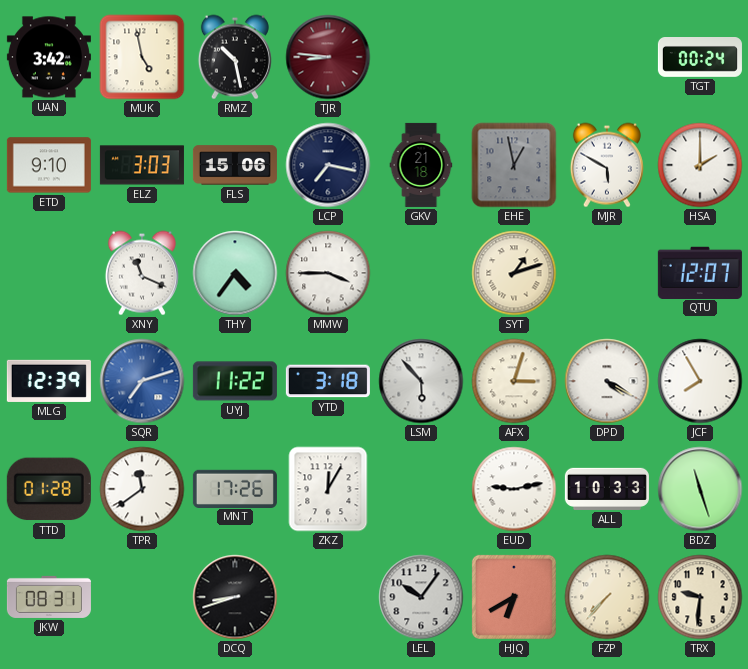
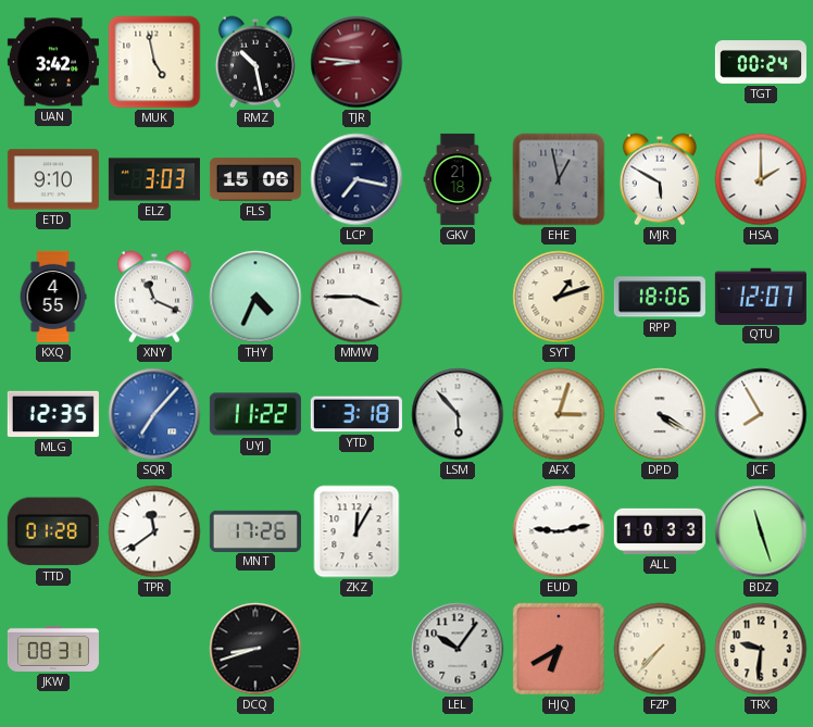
KXQ: none -> 4:55 (53, 297)
THY: 4:36 -> 4:34 (255, 297)
RPP: none -> 18:06 (660, 297)
MLG: 12:39 -> 12:35 (53, 414)
SQR: 7:12 -> 7:07 (154, 414)
